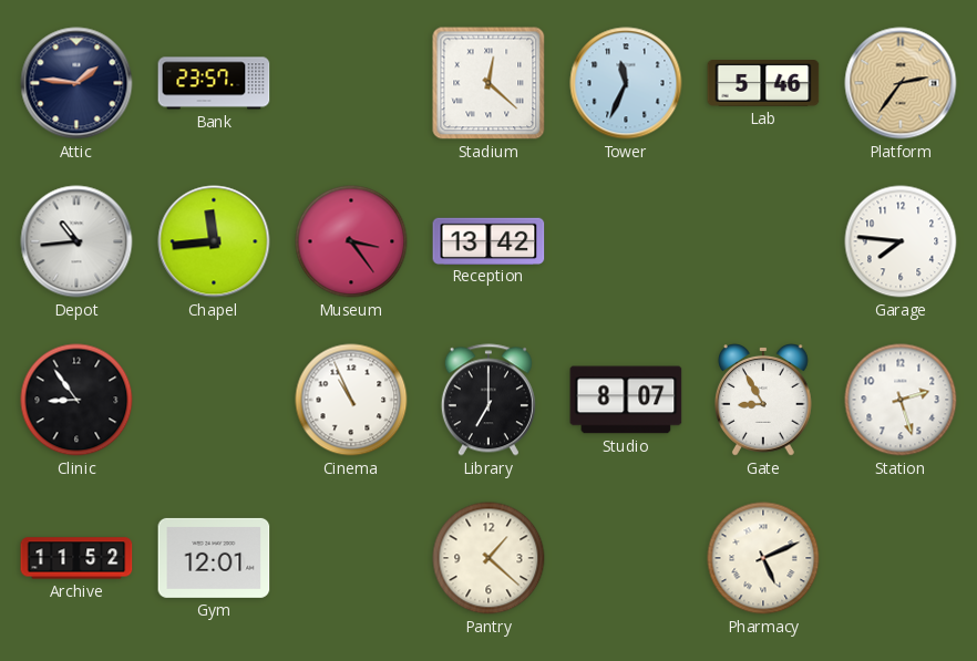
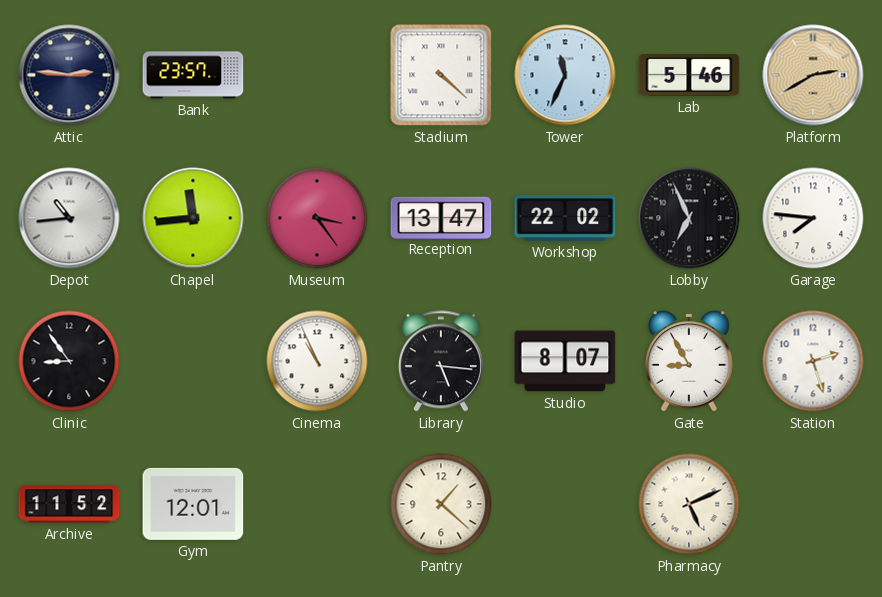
Attic: 1:46 -> 2:46 (69, 75)
Stadium: 12:22 -> 4:22 (441, 75)
Platform: 2:36 -> 2:40 (813, 75)
Reception: 13:42 -> 13:47 (441, 217)
Workshop: none -> 22:02 (565, 219)
Lobby: none -> 6:56 (689, 218)
Library: 7:00 -> 5:16 (441, 361)
